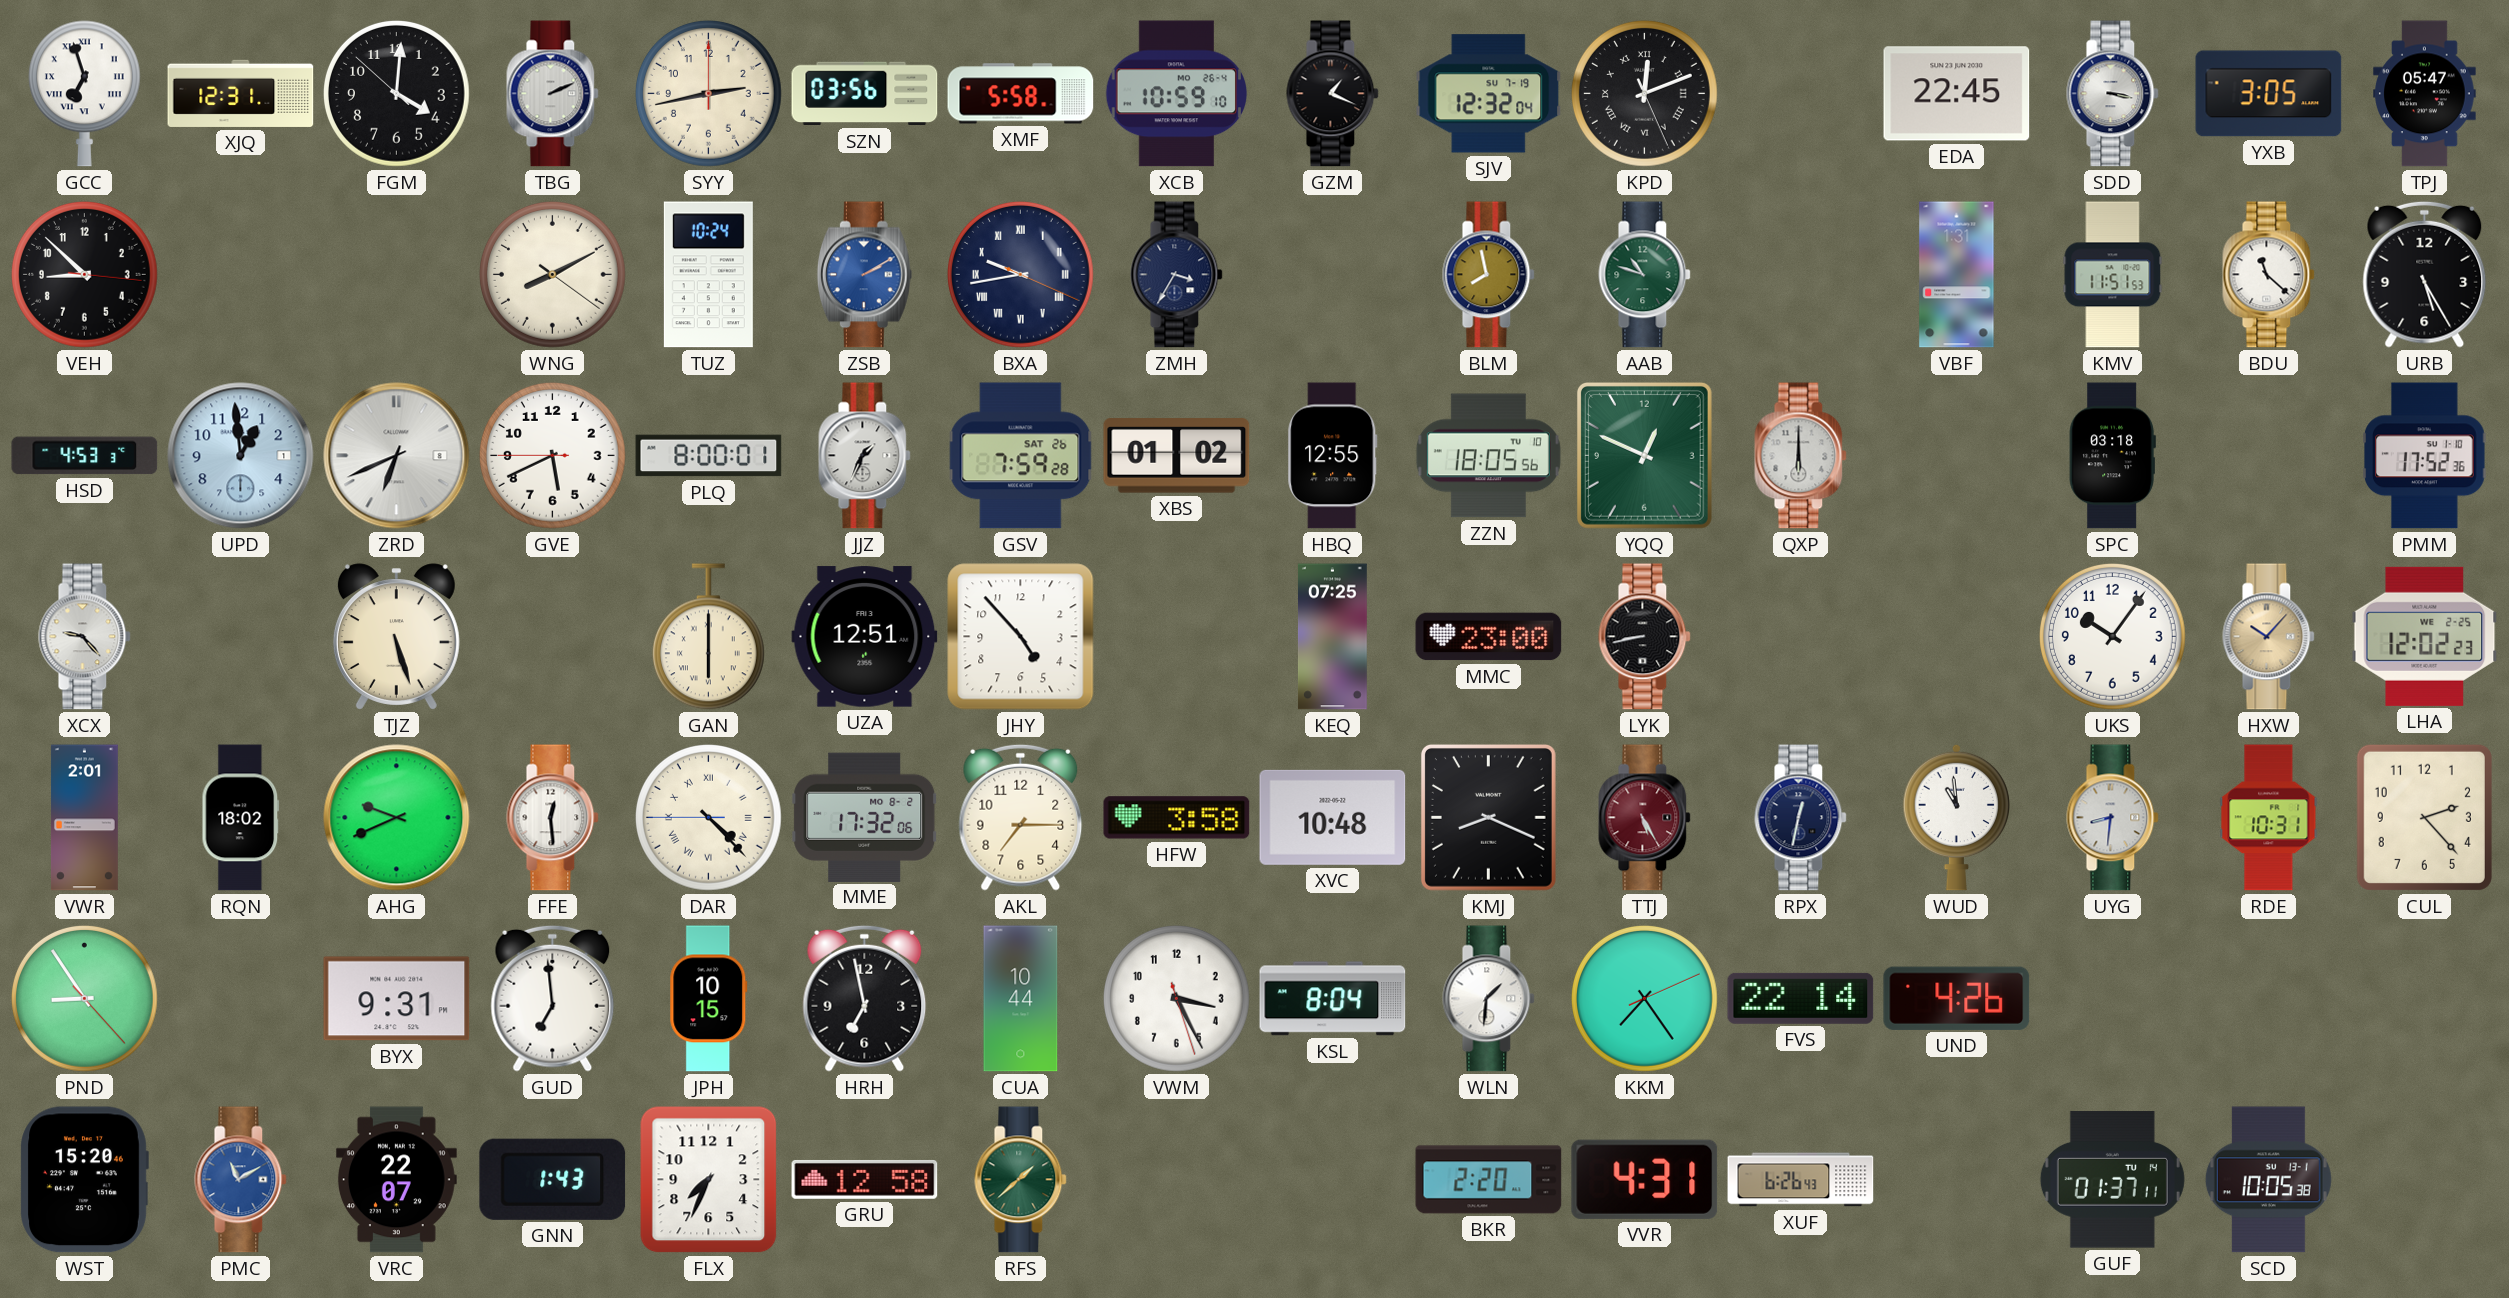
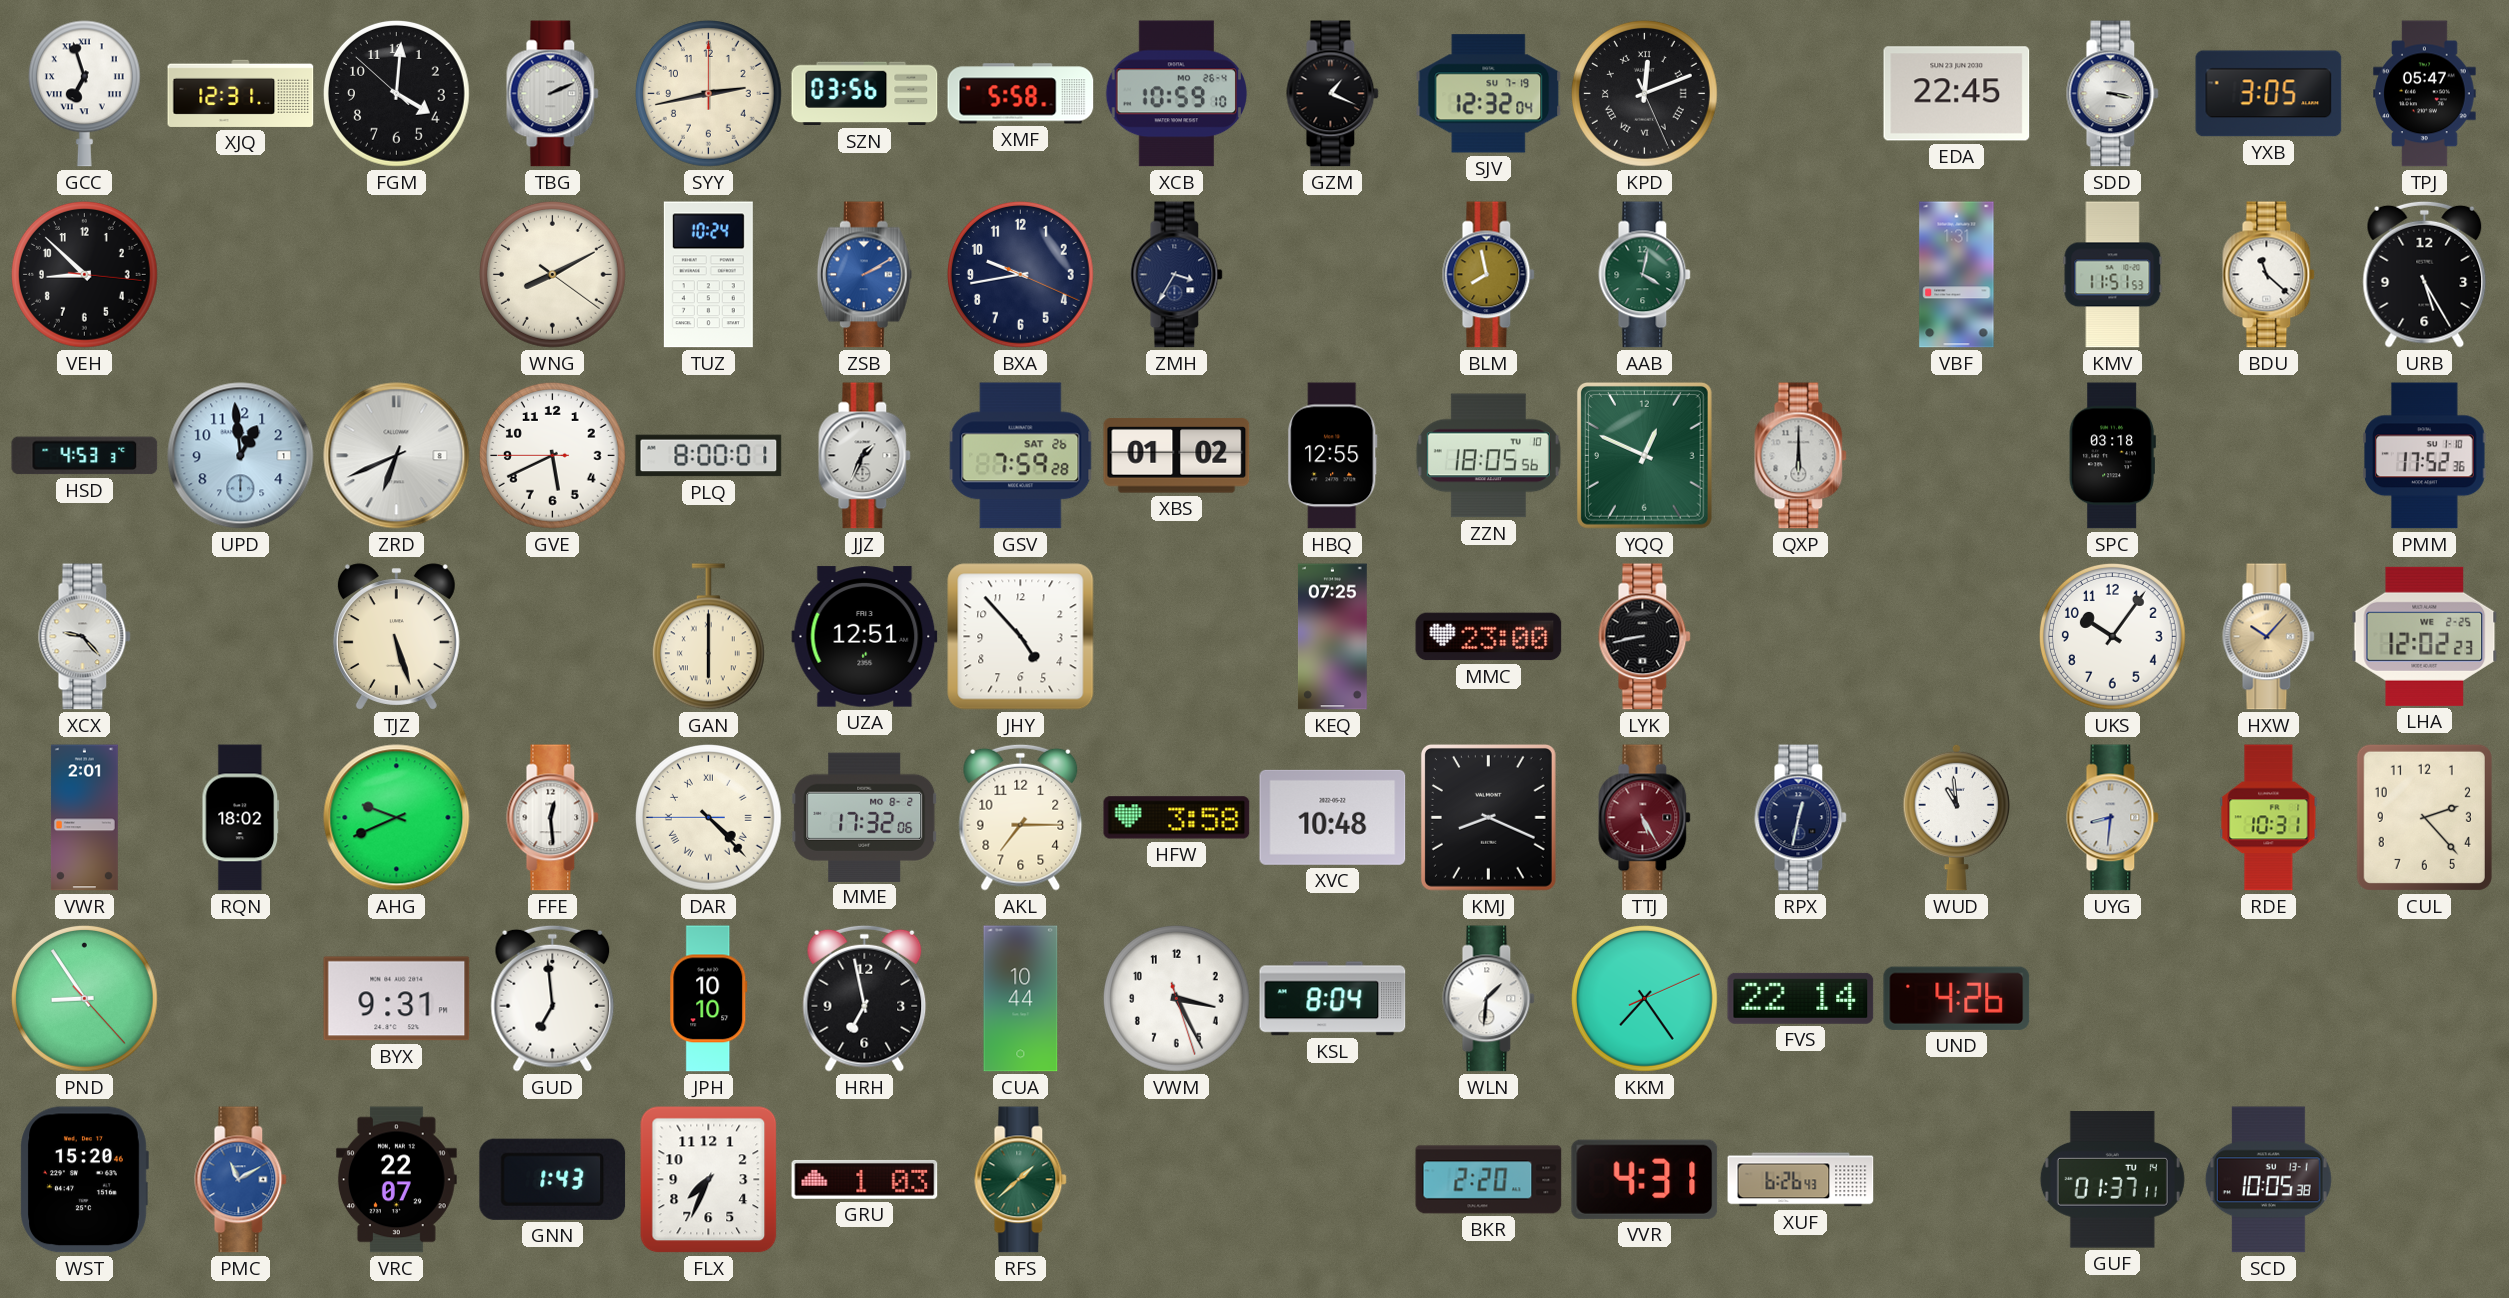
BXA numerals: Roman -> Arabic (1020, 274)
AAB: 10:48 -> 4:02 (1645, 275)
JPH: 10:15 -> 10:10 (709, 999)
GRU: 12:58 -> 1:03 (865, 1179)
